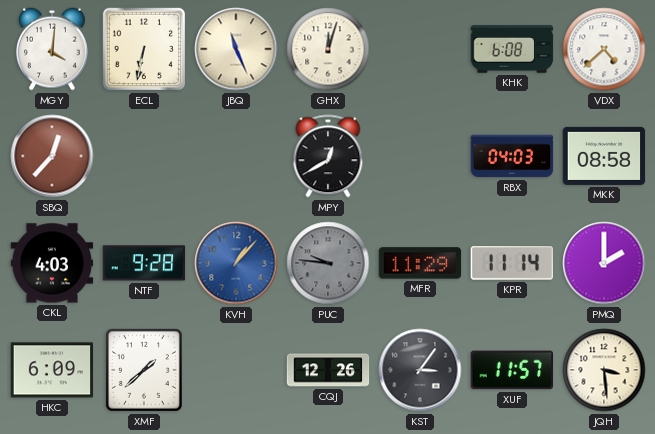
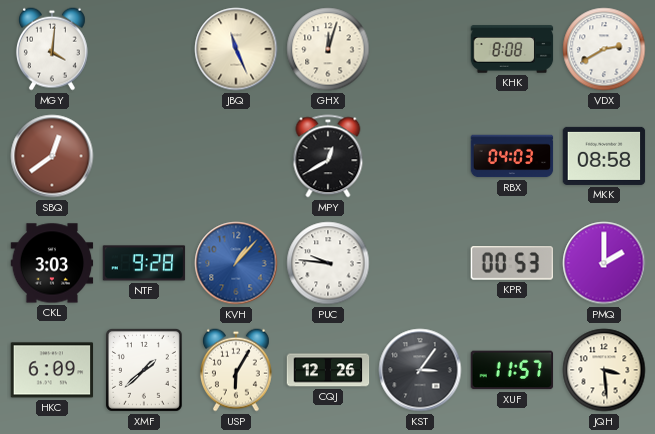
ECL: 6:32 -> none (144, 49)
KHK: 6:08 -> 8:08 (512, 49)
VDX: 4:38 -> 2:40 (604, 49)
SBQ: 12:37 -> 12:39 (52, 156)
CKL: 4:03 -> 3:03 (52, 263)
PUC dial: grey -> white (328, 263)
MFR: 11:29 -> none (420, 263)
KPR: 11:14 -> 00:53 (511, 263)
USP: none -> 6:05 (236, 370)
